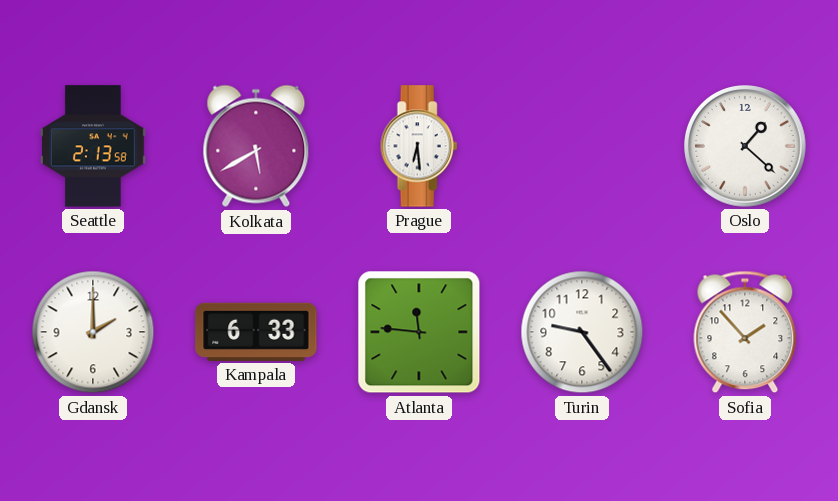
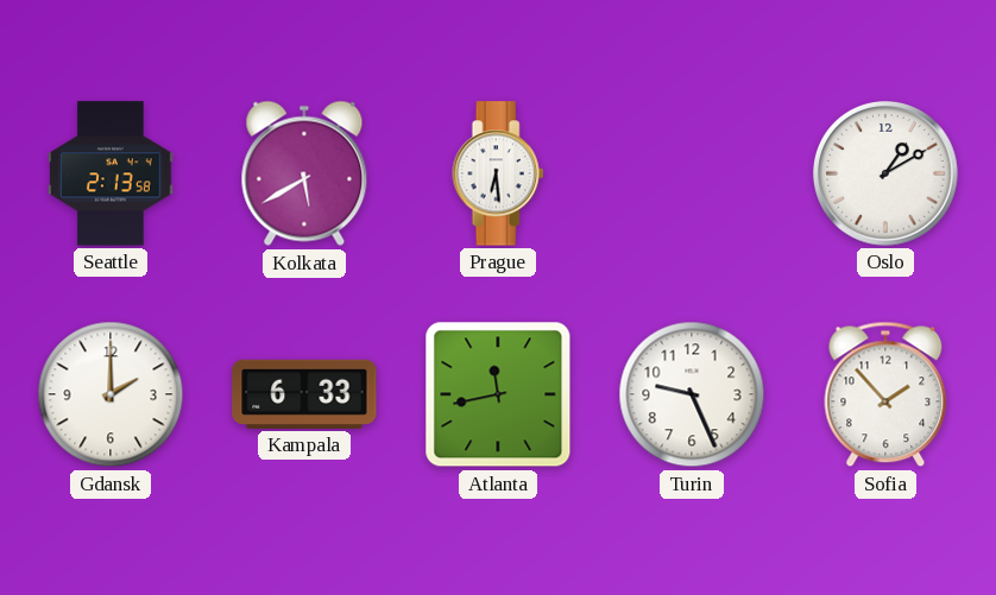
Oslo: 1:22 -> 1:10 (887, 175)
Atlanta: 11:46 -> 11:43 (498, 394)
Turin: 9:24 -> 9:26 (692, 394)
